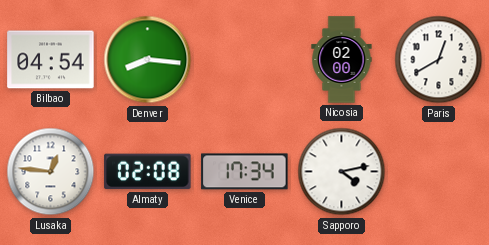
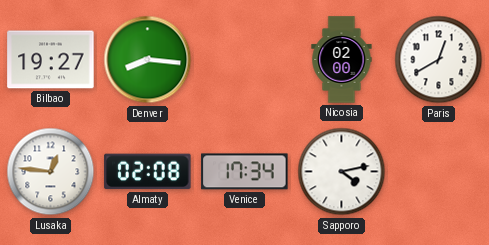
Bilbao: 04:54 -> 19:27 (51, 60)
